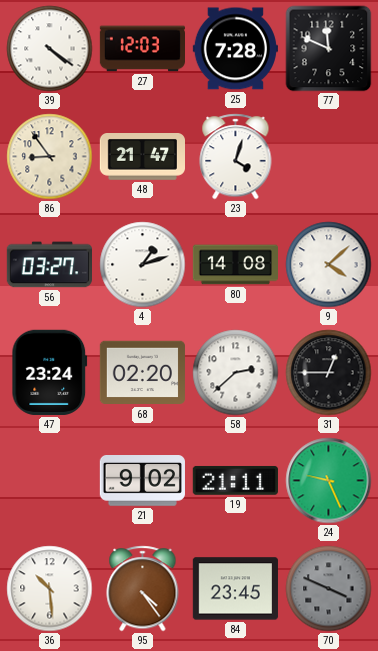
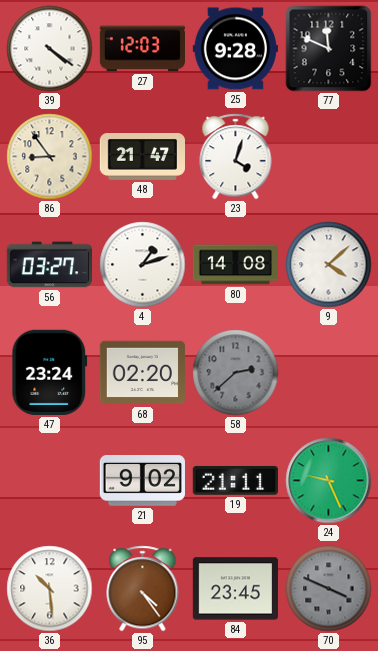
25: 7:28 -> 9:28 (235, 49)
58 dial: white -> grey (236, 373)
31: 12:45 -> none (329, 373)
